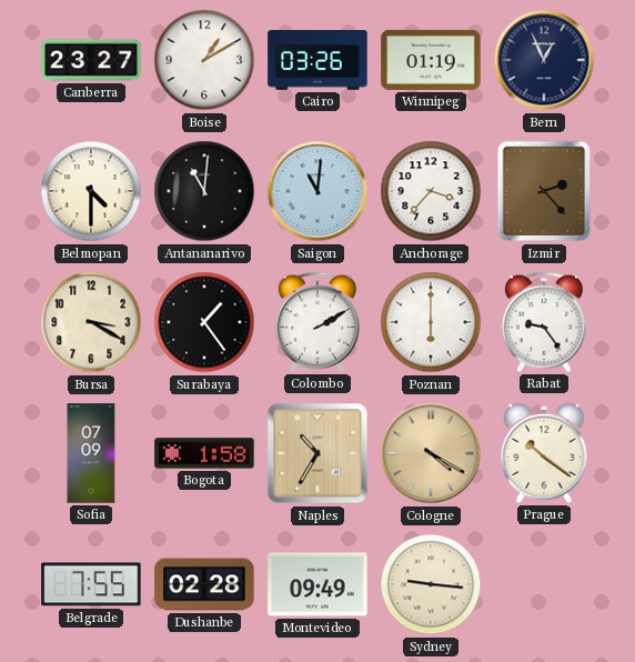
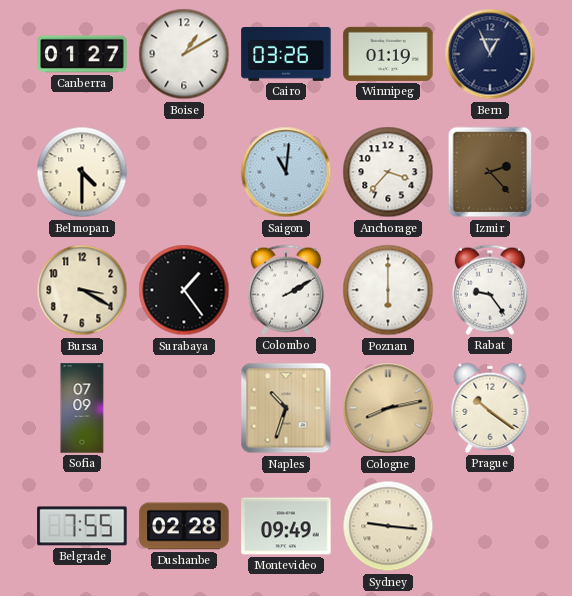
Canberra: 23:27 -> 01:27 (82, 54)
Antananarivo: 11:01 -> none (204, 191)
Bogota: 1:58 -> none (204, 453)
Naples: 10:35 -> 10:33 (286, 408)
Cologne: 4:20 -> 8:13 (388, 408)
